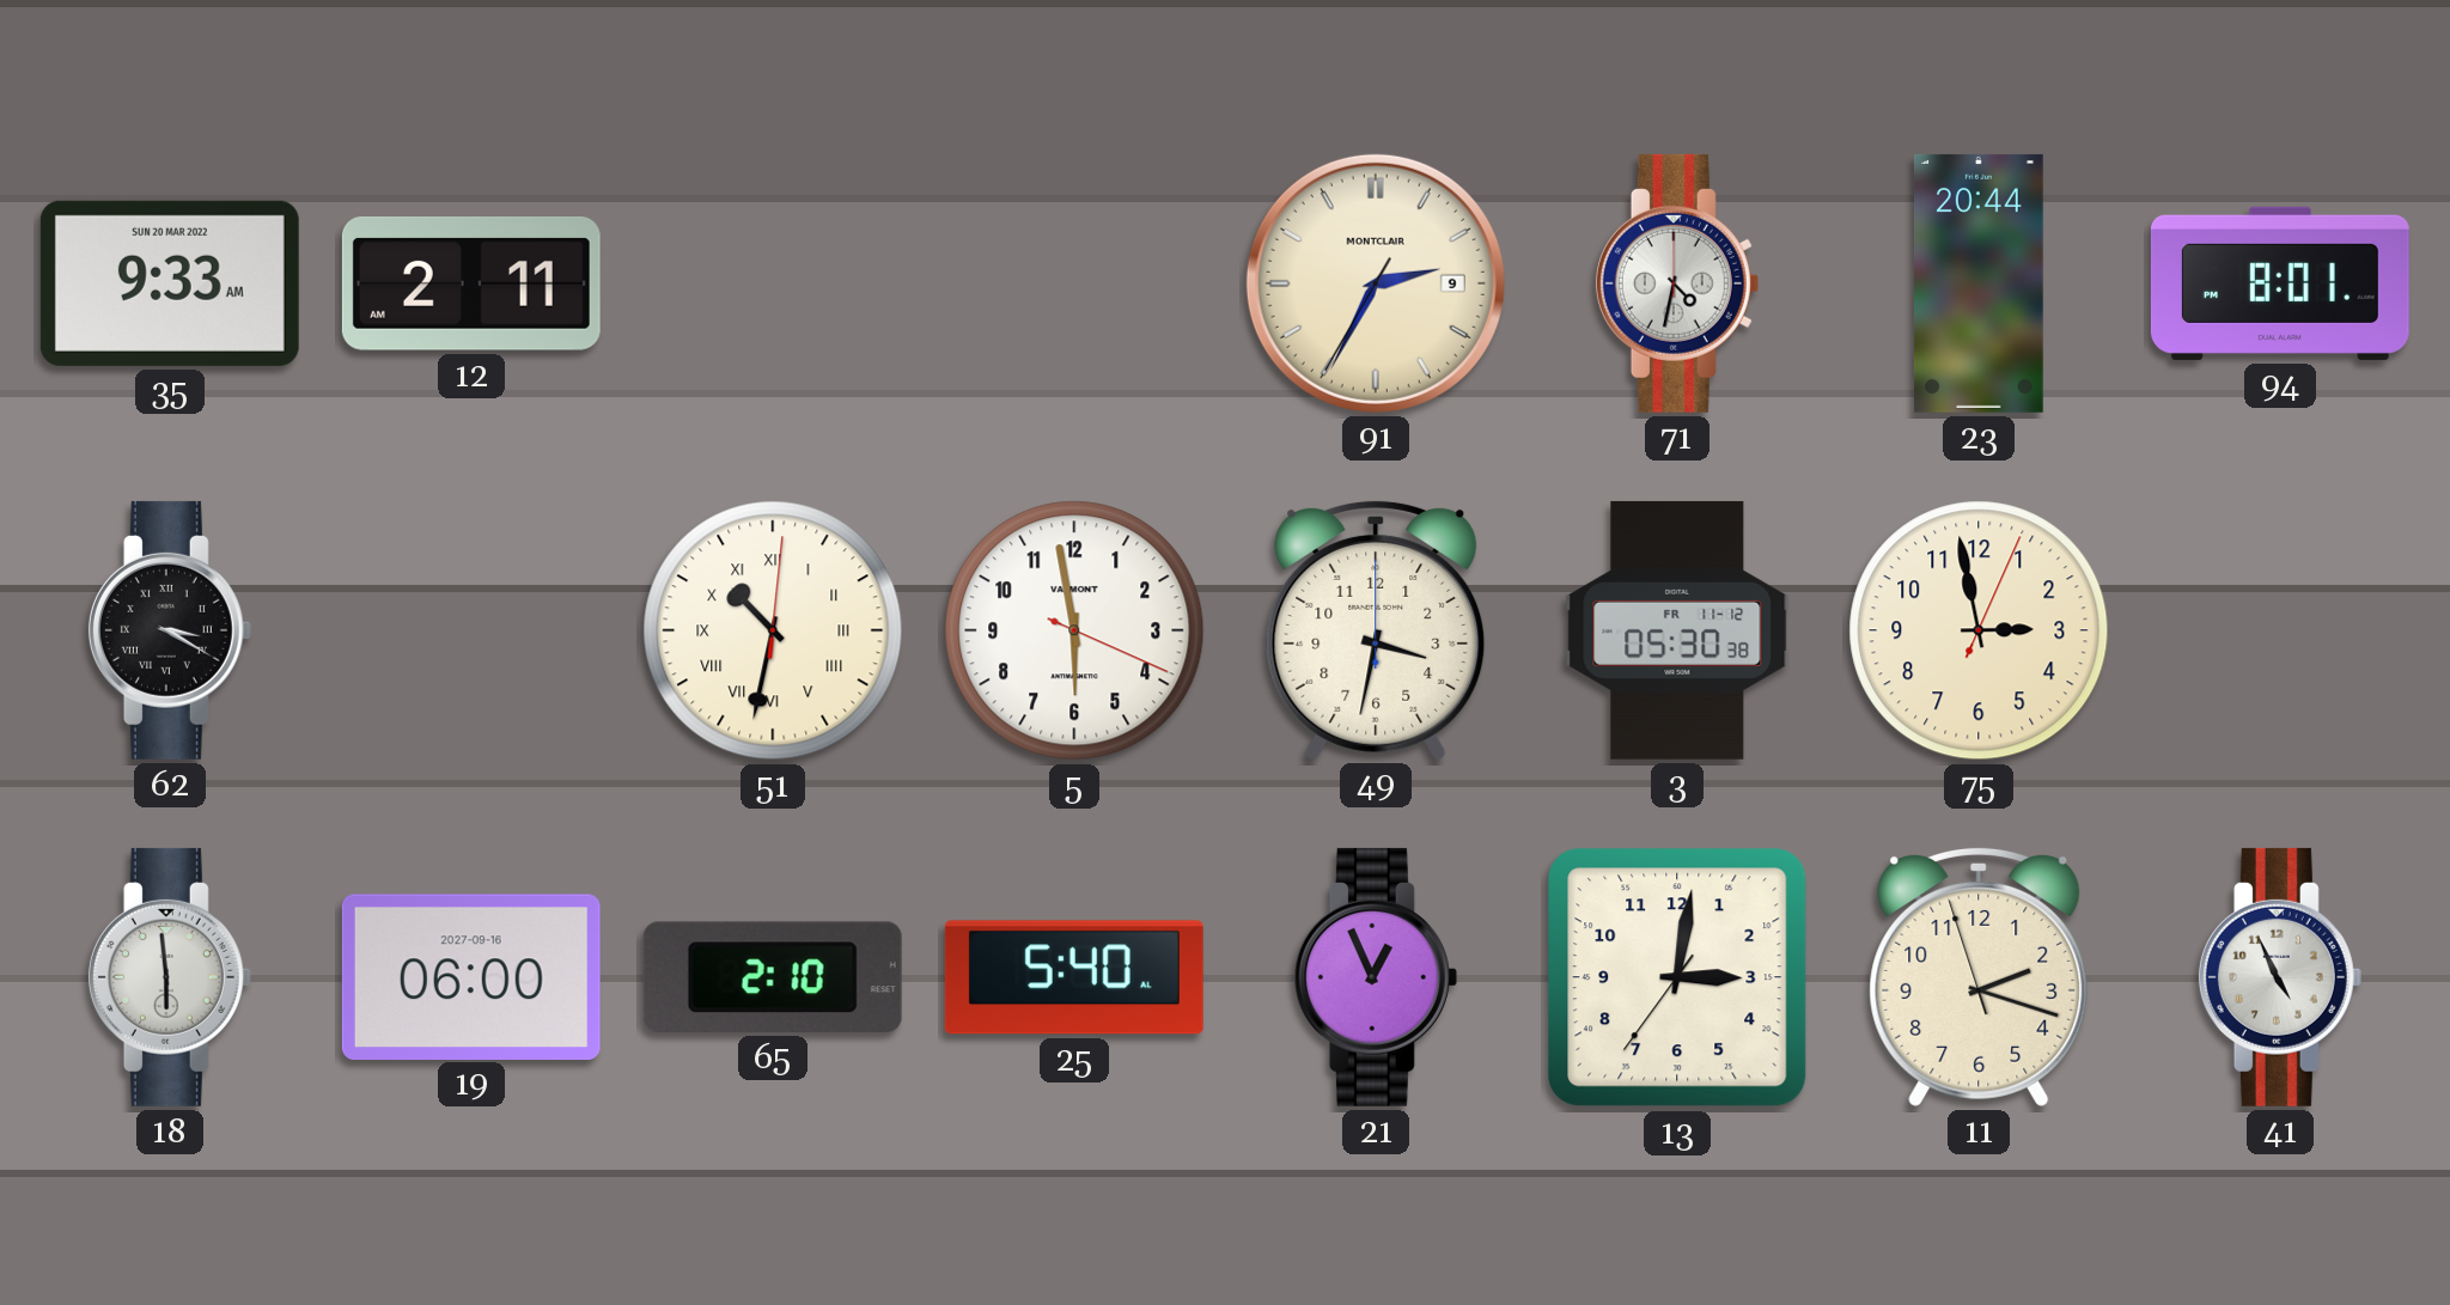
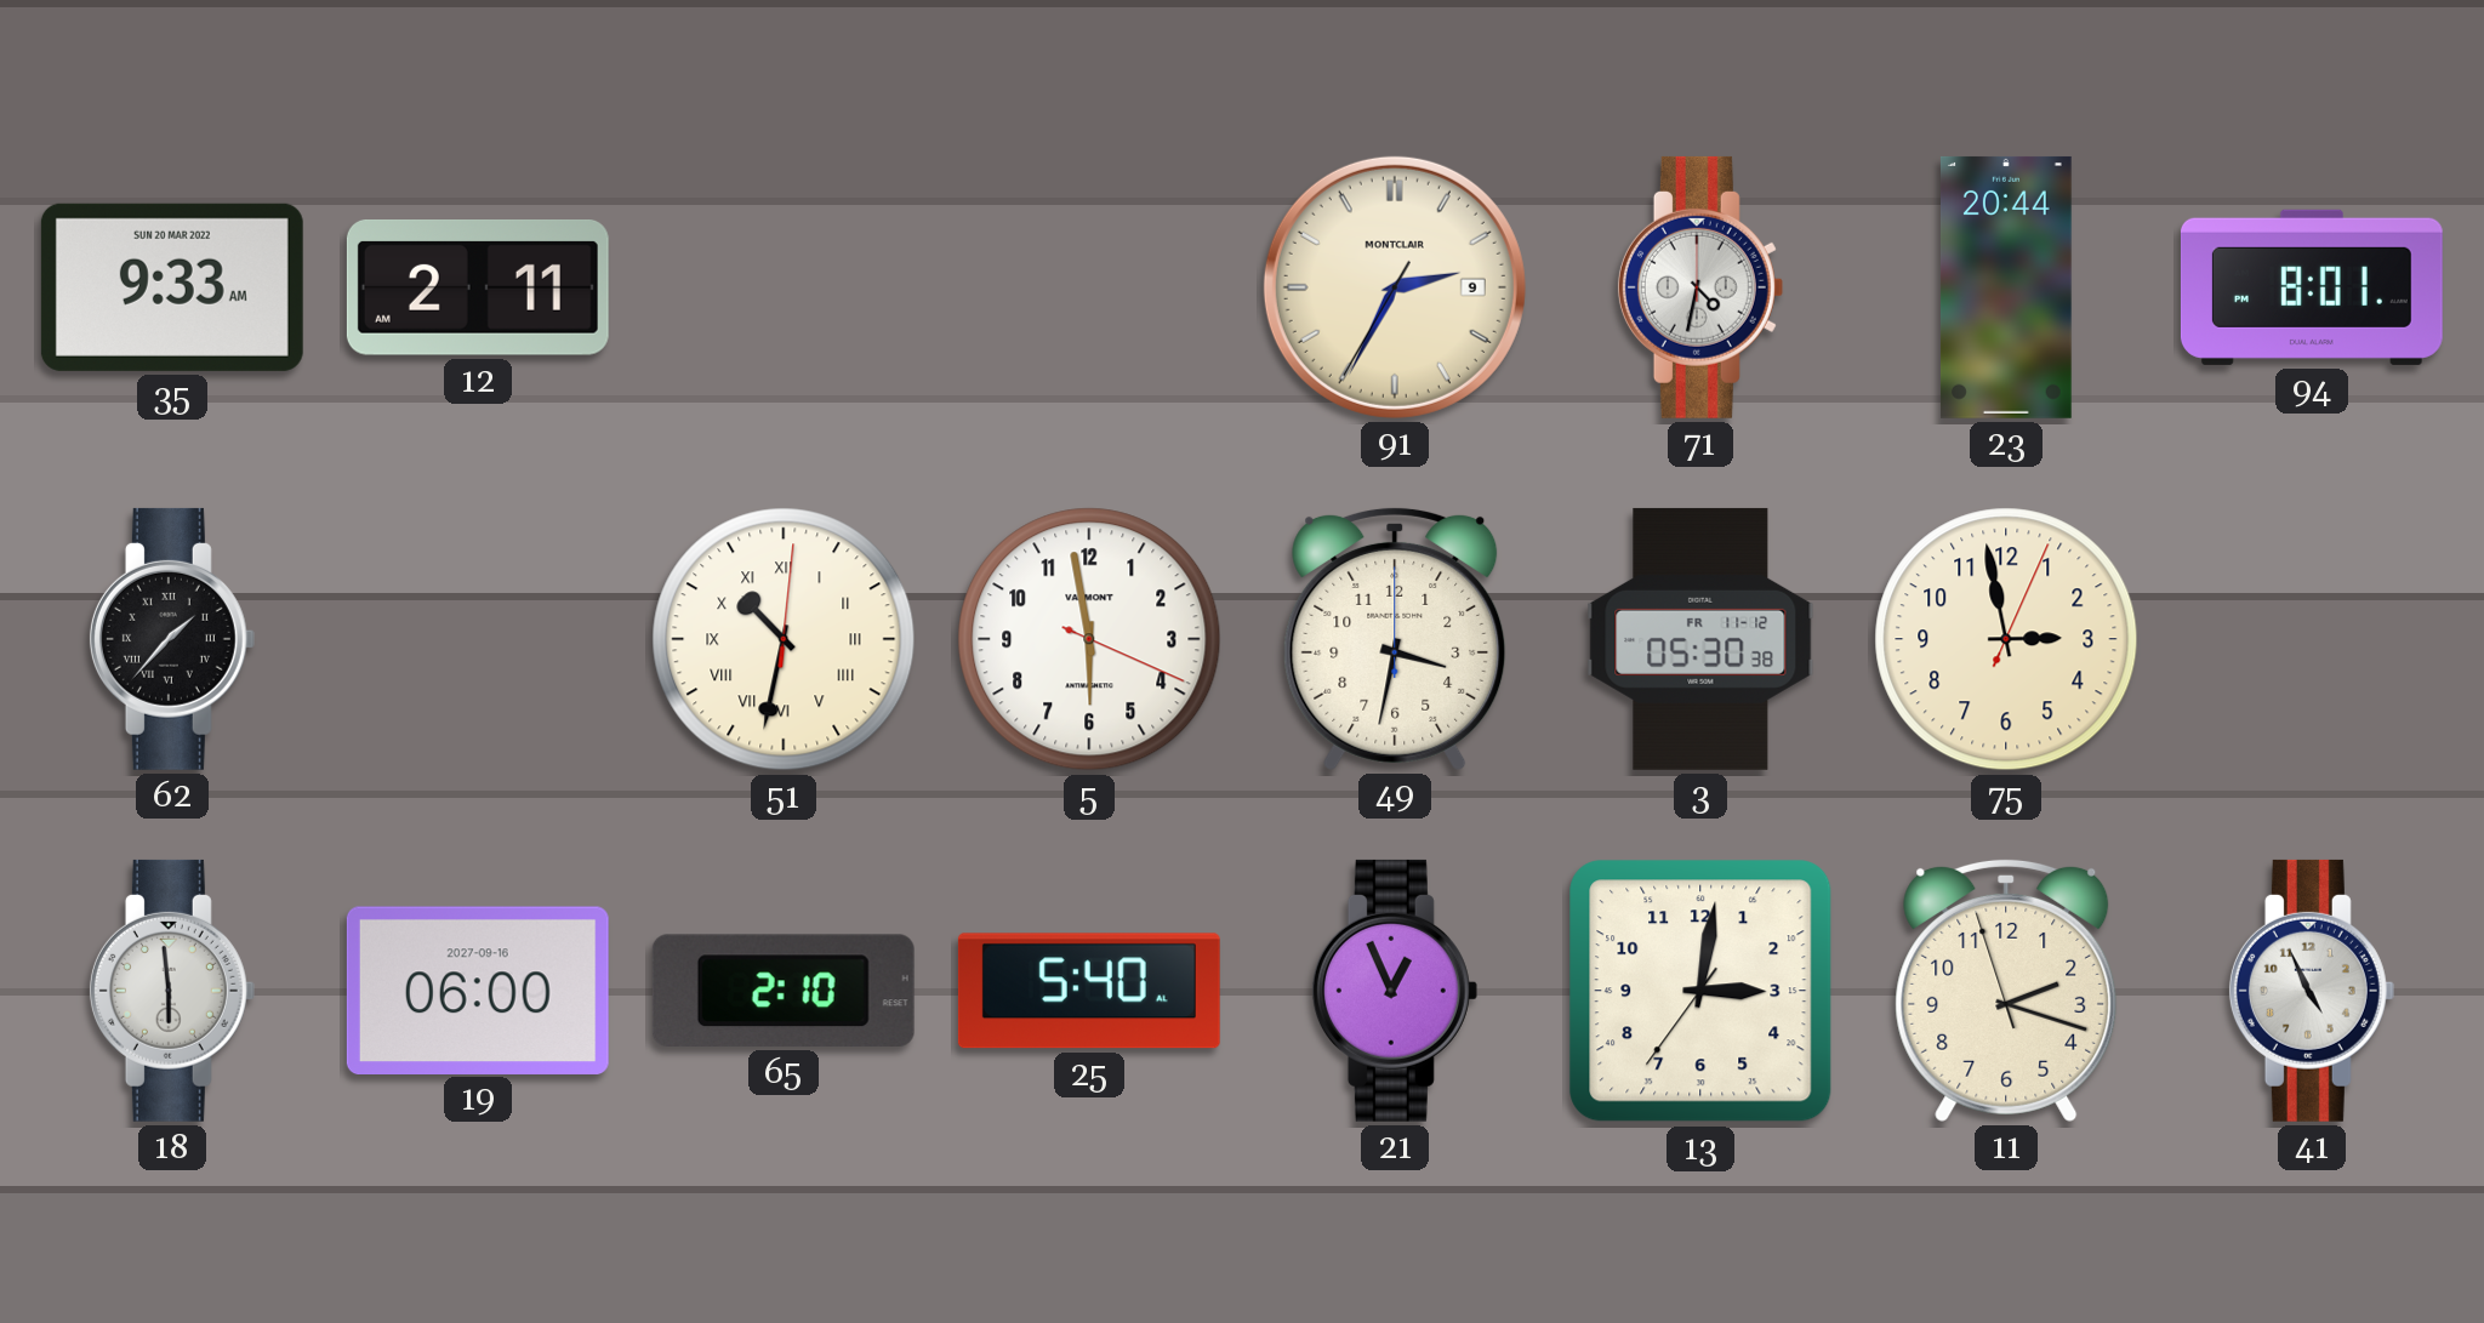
62: 3:20 -> 1:37 (172, 639)
